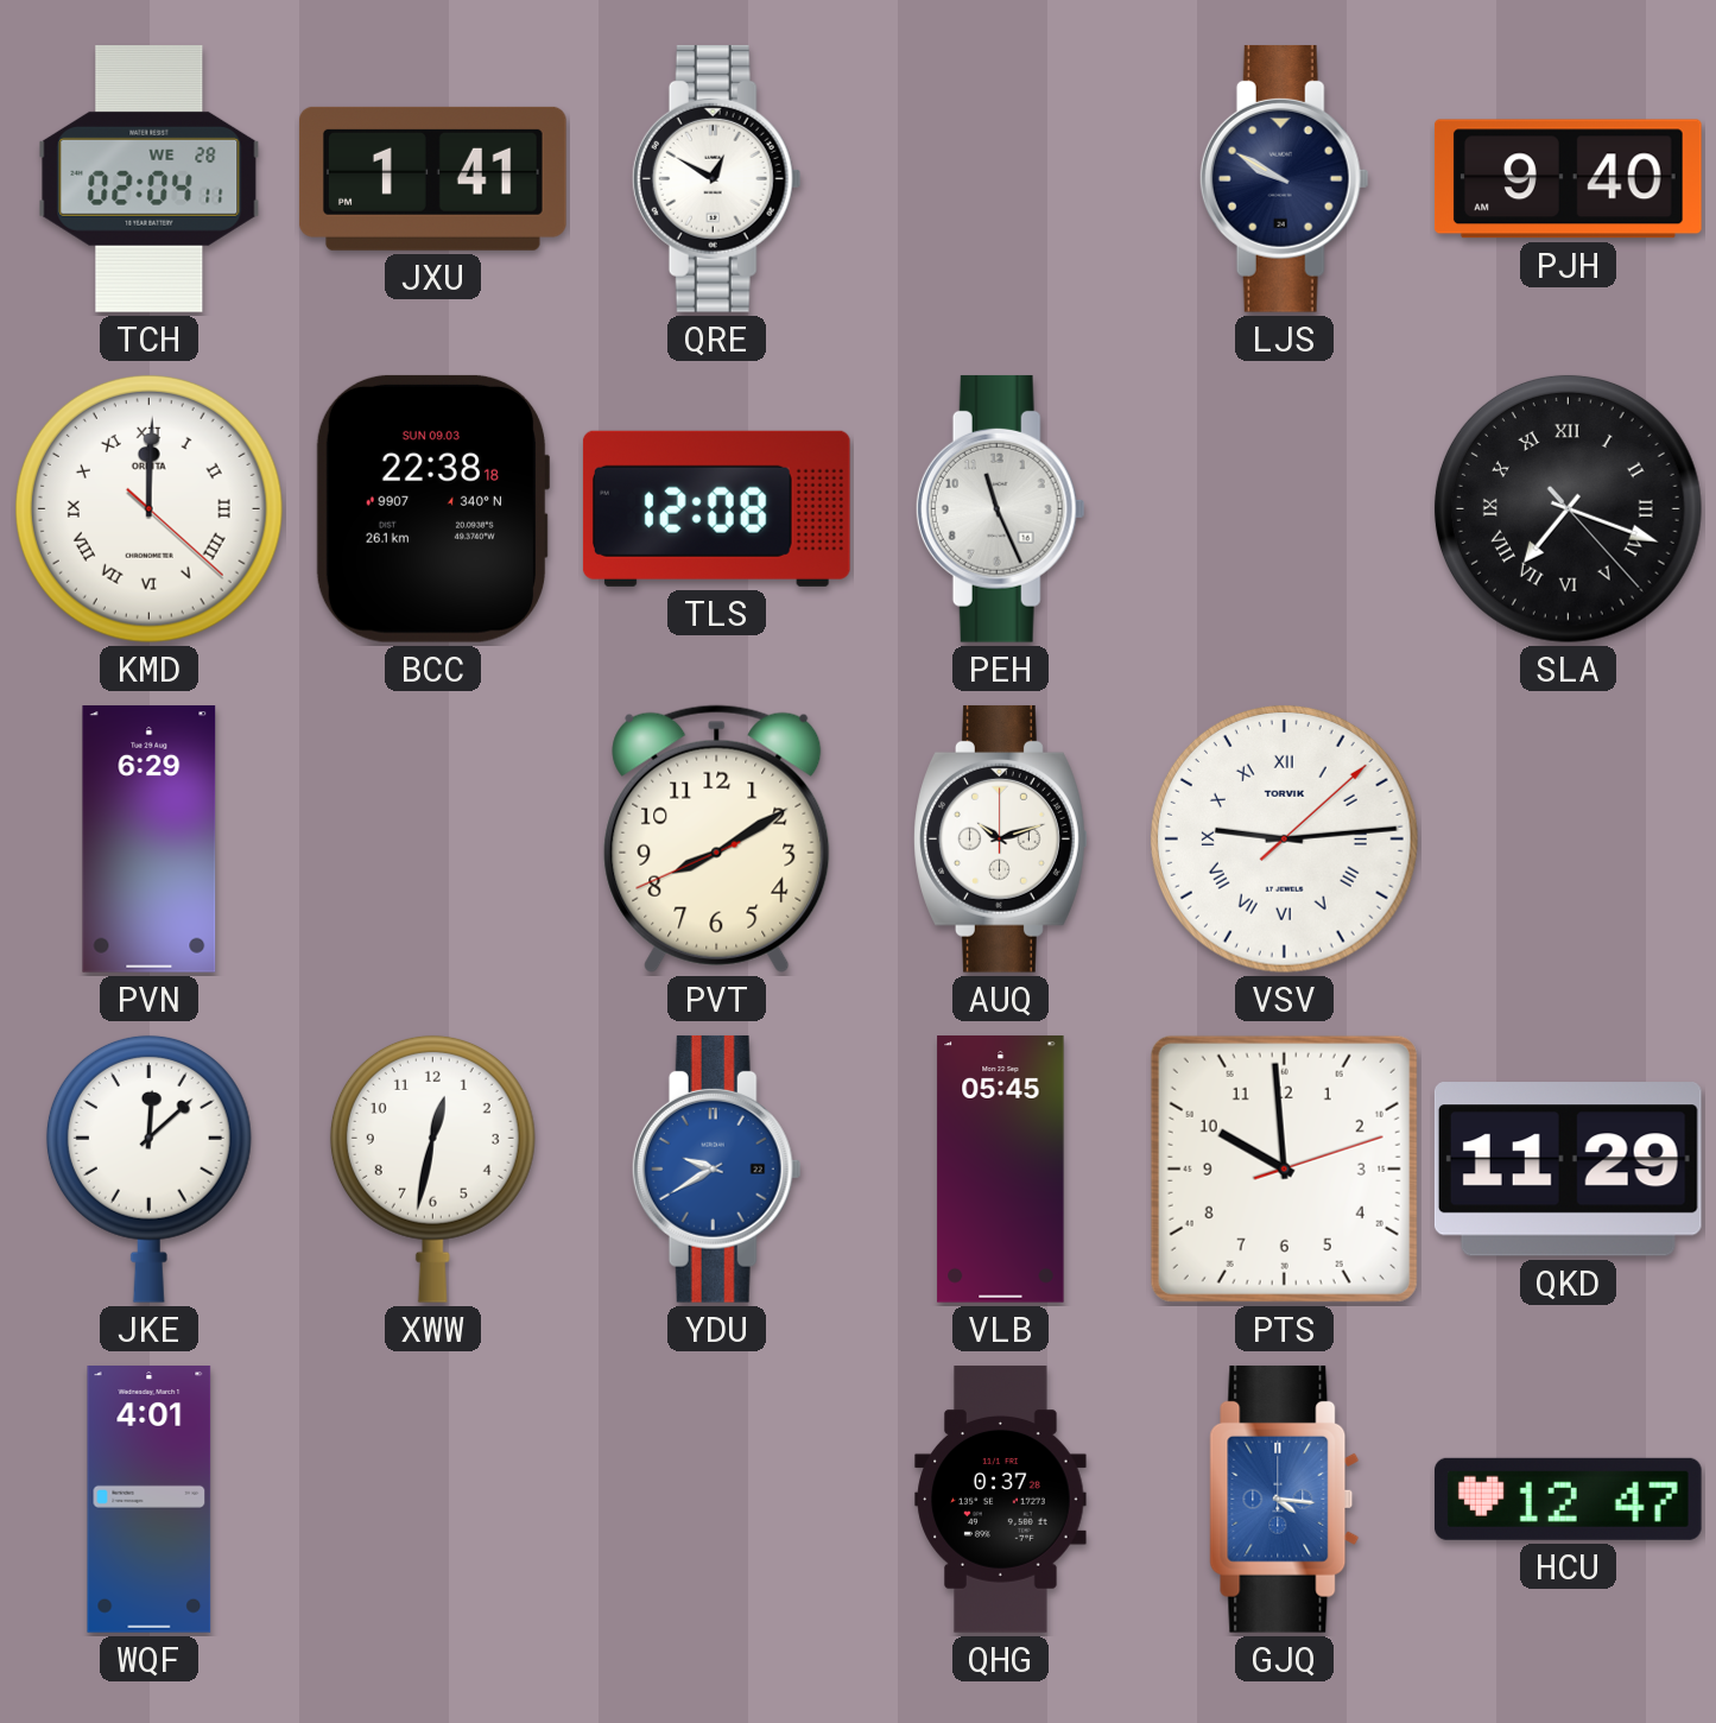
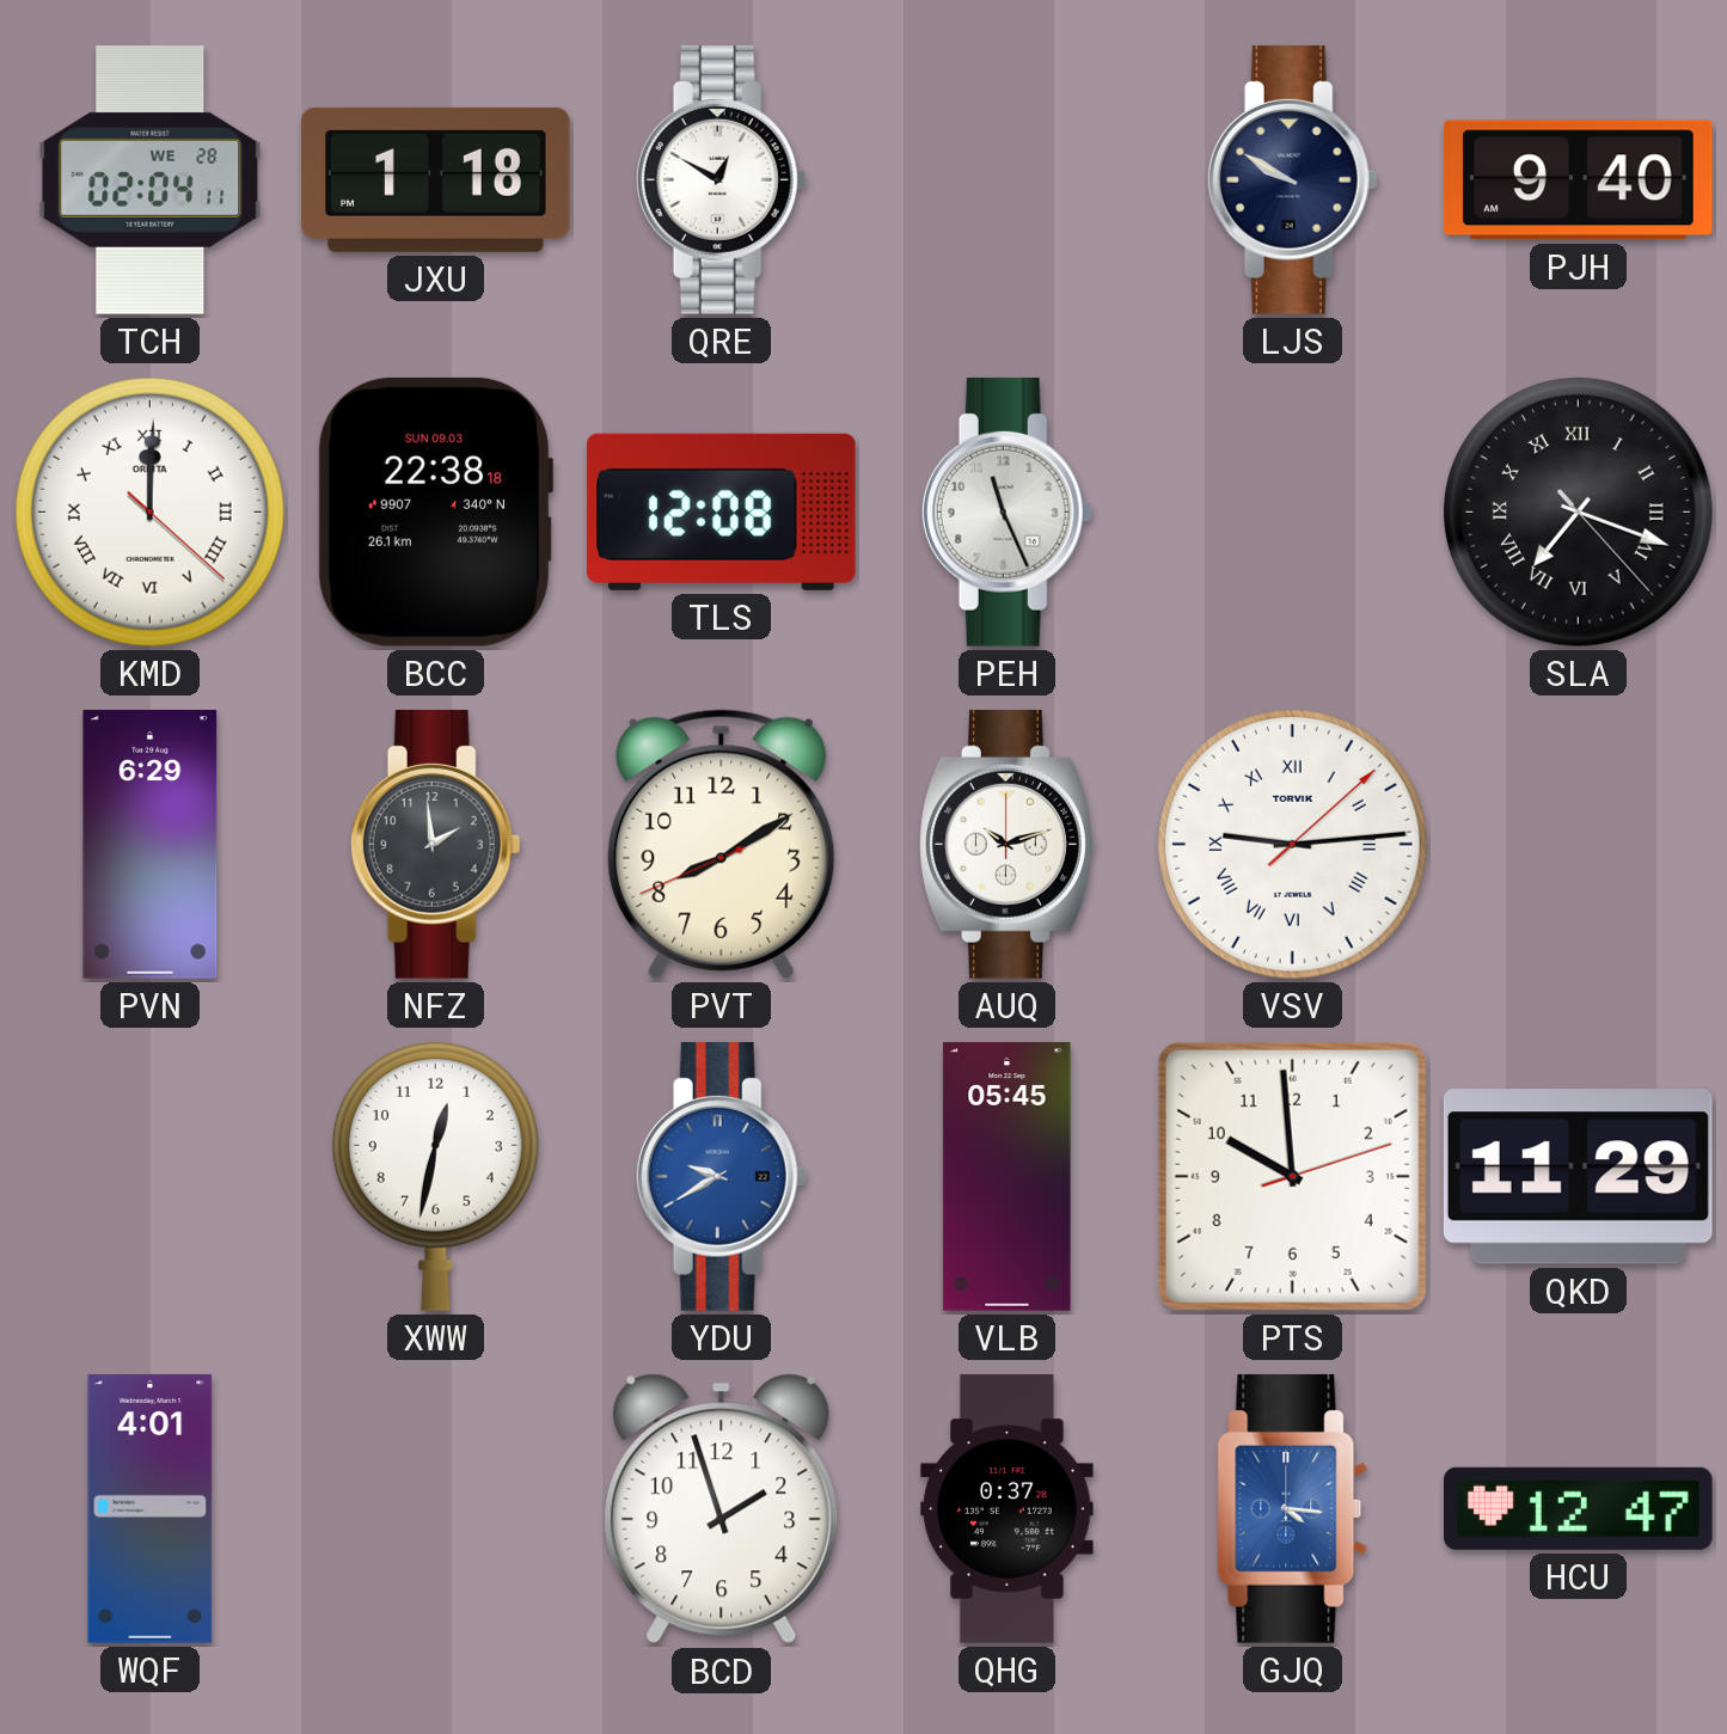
JXU: 1:41 -> 1:18 (435, 179)
NFZ: none -> 1:59 (435, 844)
JKE: 12:08 -> none (148, 1168)
BCD: none -> 1:57 (722, 1509)
